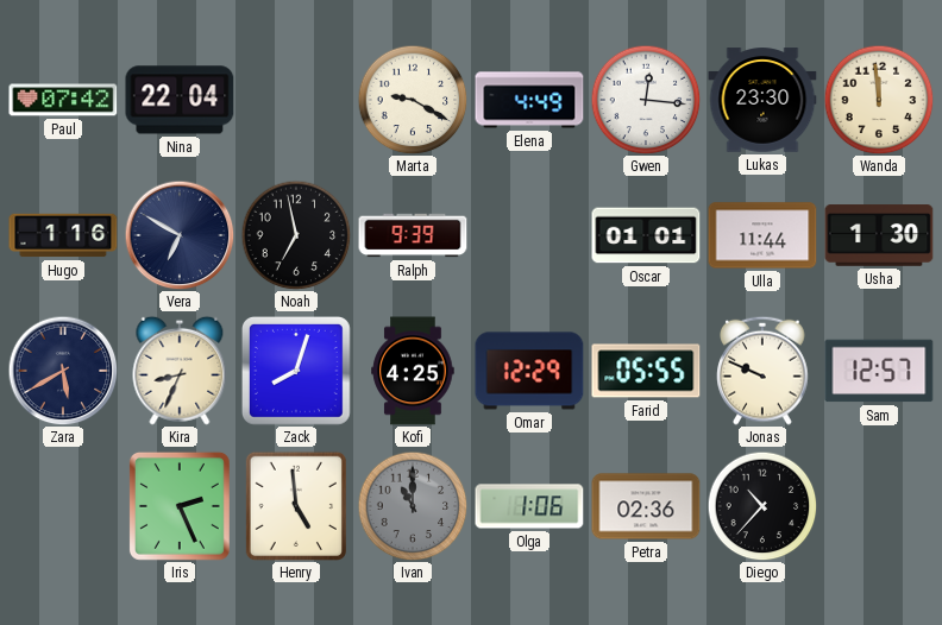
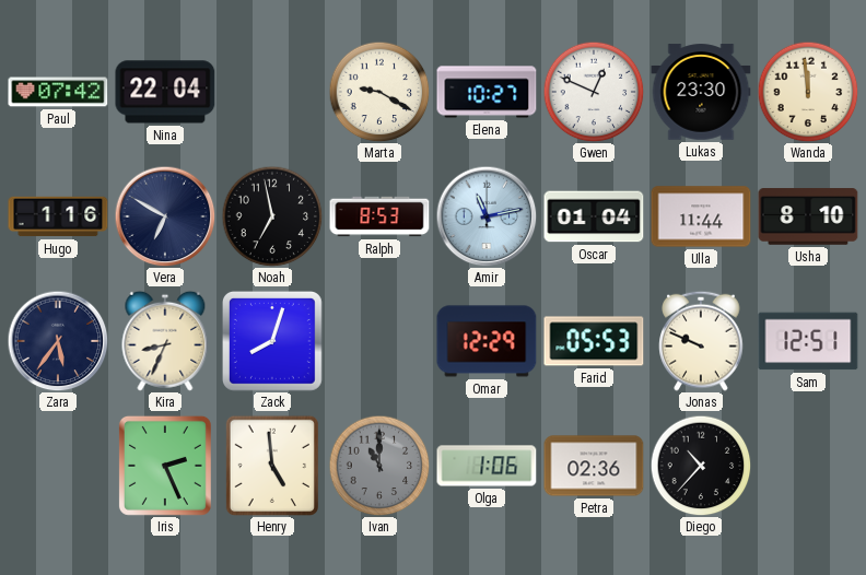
Elena: 4:49 -> 10:27 (487, 92)
Gwen: 12:16 -> 12:49 (594, 92)
Ralph: 9:39 -> 8:53 (379, 216)
Amir: none -> 11:13 (487, 216)
Oscar: 01:01 -> 01:04 (594, 216)
Usha: 1:30 -> 8:10 (808, 216)
Zara: 5:40 -> 5:36 (58, 341)
Kofi: 4:25 -> none (413, 371)
Farid: 05:55 -> 05:53 (594, 341)
Sam: 12:57 -> 12:51 (808, 341)
